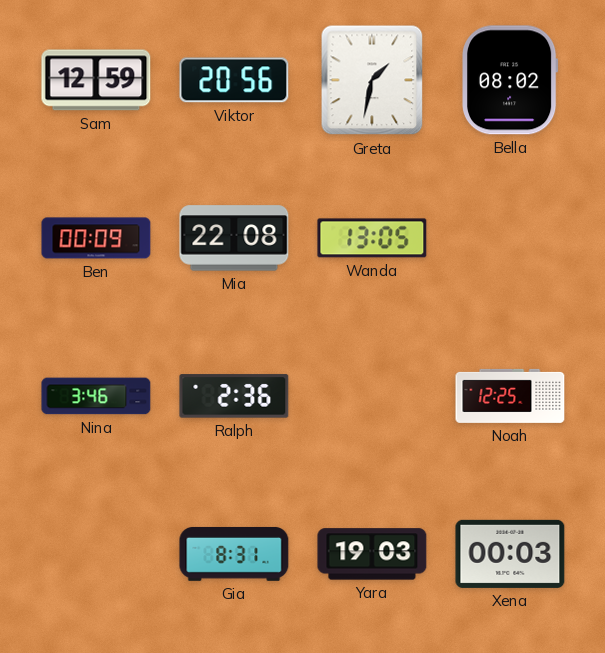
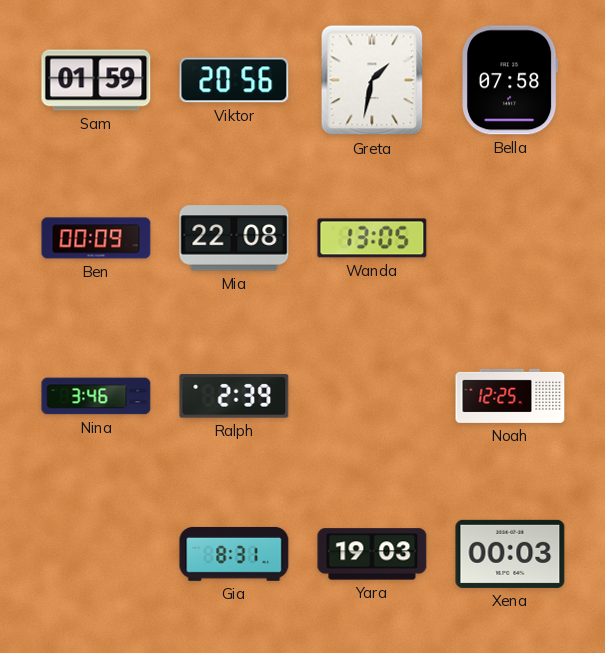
Sam: 12:59 -> 01:59 (96, 80)
Bella: 08:02 -> 07:58 (510, 80)
Ralph: 2:36 -> 2:39 (234, 396)
